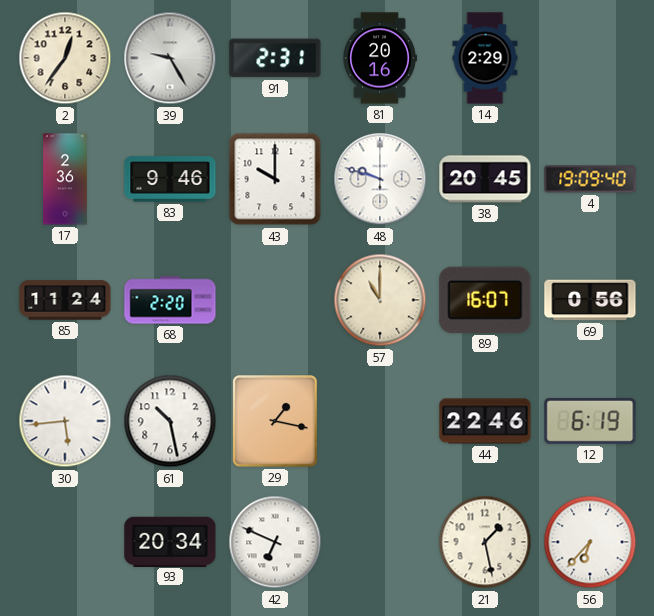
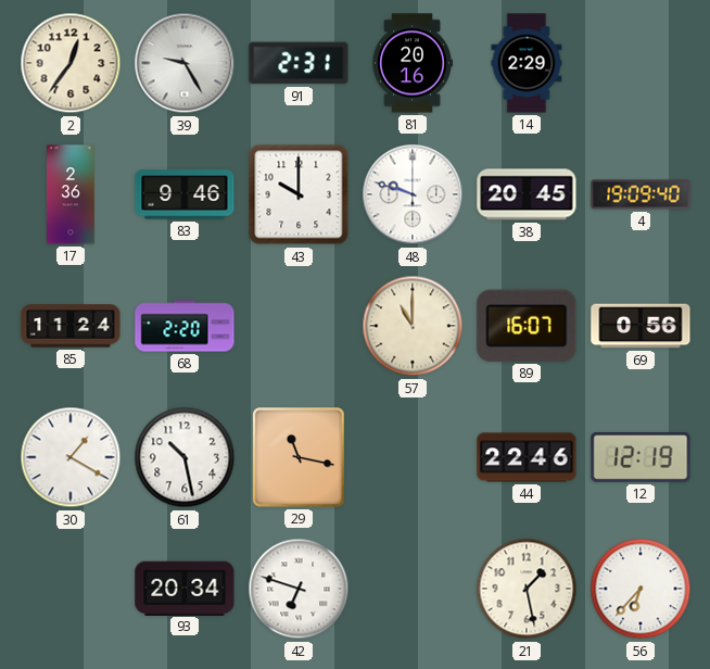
30: 5:44 -> 1:20 (71, 457)
29: 1:17 -> 11:17 (299, 457)
12: 6:19 -> 12:19 (641, 457)
42: 6:49 -> 6:48 (299, 589)
